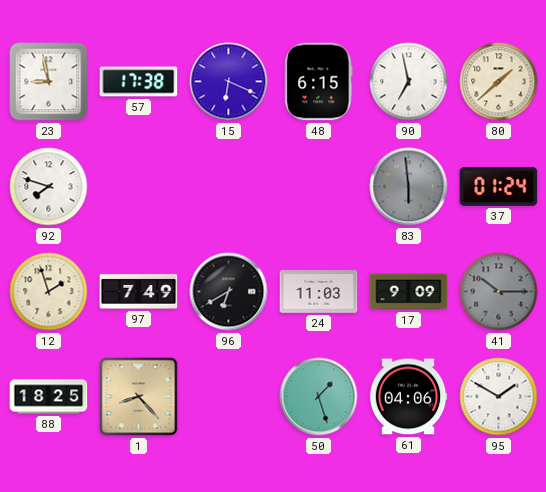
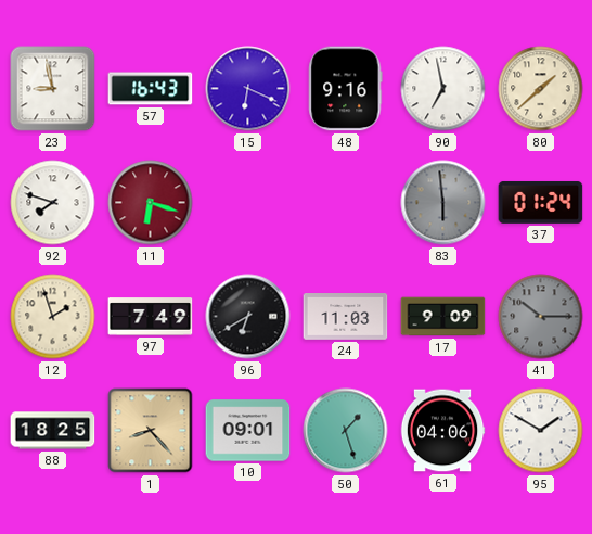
57: 17:38 -> 16:43 (151, 89)
48: 6:15 -> 9:16 (346, 89)
11: none -> 6:18 (151, 203)
10: none -> 09:01 (248, 431)
